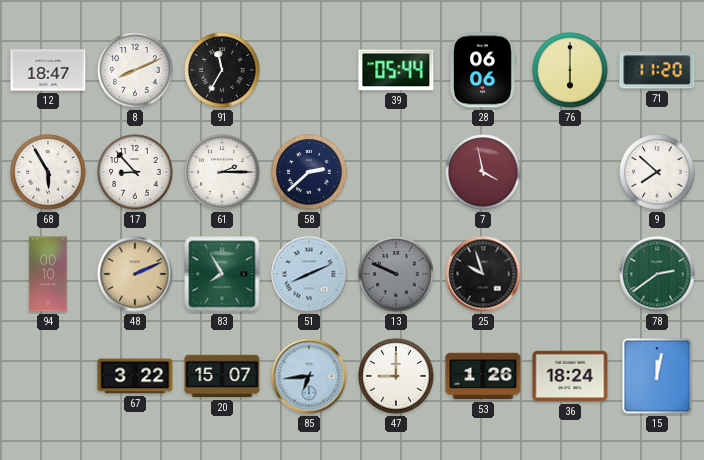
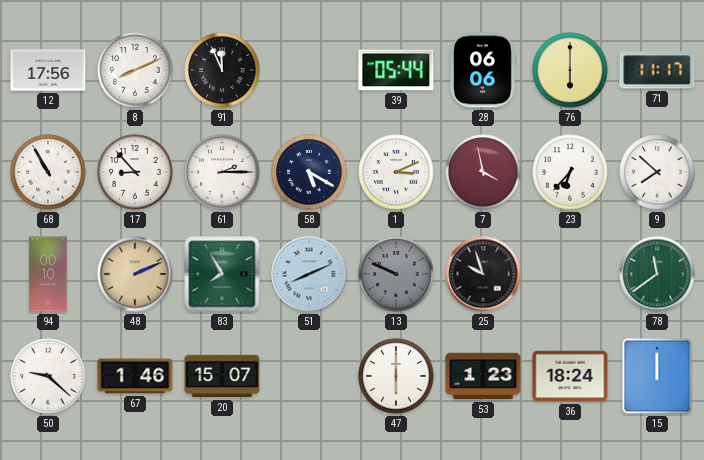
12: 18:47 -> 17:56 (48, 70)
91: 11:35 -> 11:56 (222, 70)
71: 11:20 -> 11:17 (657, 70)
68: 5:55 -> 10:55 (48, 172)
58: 2:38 -> 5:20 (309, 172)
1: none -> 3:11 (396, 172)
23: none -> 6:37 (570, 172)
78: 2:39 -> 11:39 (657, 274)
50: none -> 9:22 (48, 376)
67: 3:22 -> 1:46 (135, 376)
85: 6:44 -> none (309, 376)
47: 9:00 -> 6:00 (396, 376)
53: 1:26 -> 1:23 (483, 376)
15: 12:02 -> 12:00 (657, 376)
